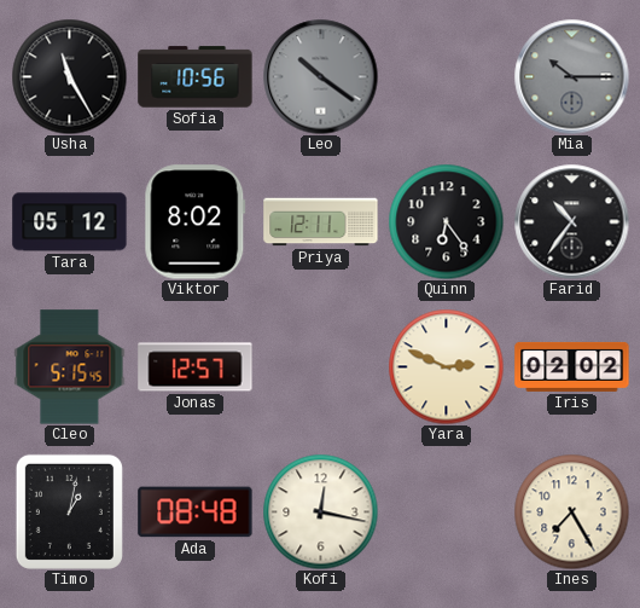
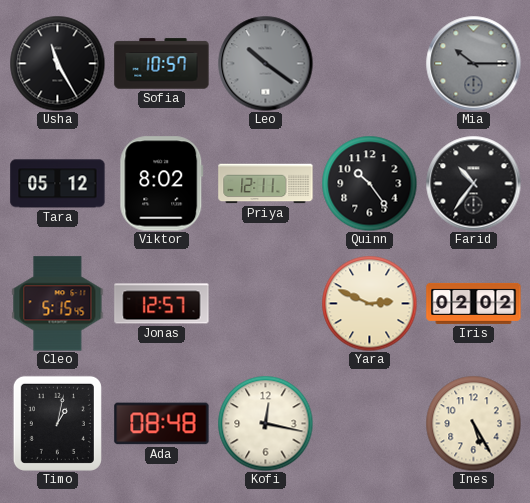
Sofia: 10:56 -> 10:57 (162, 64)
Quinn: 6:24 -> 10:24 (369, 183)
Ines: 7:25 -> 5:25 (473, 423)
